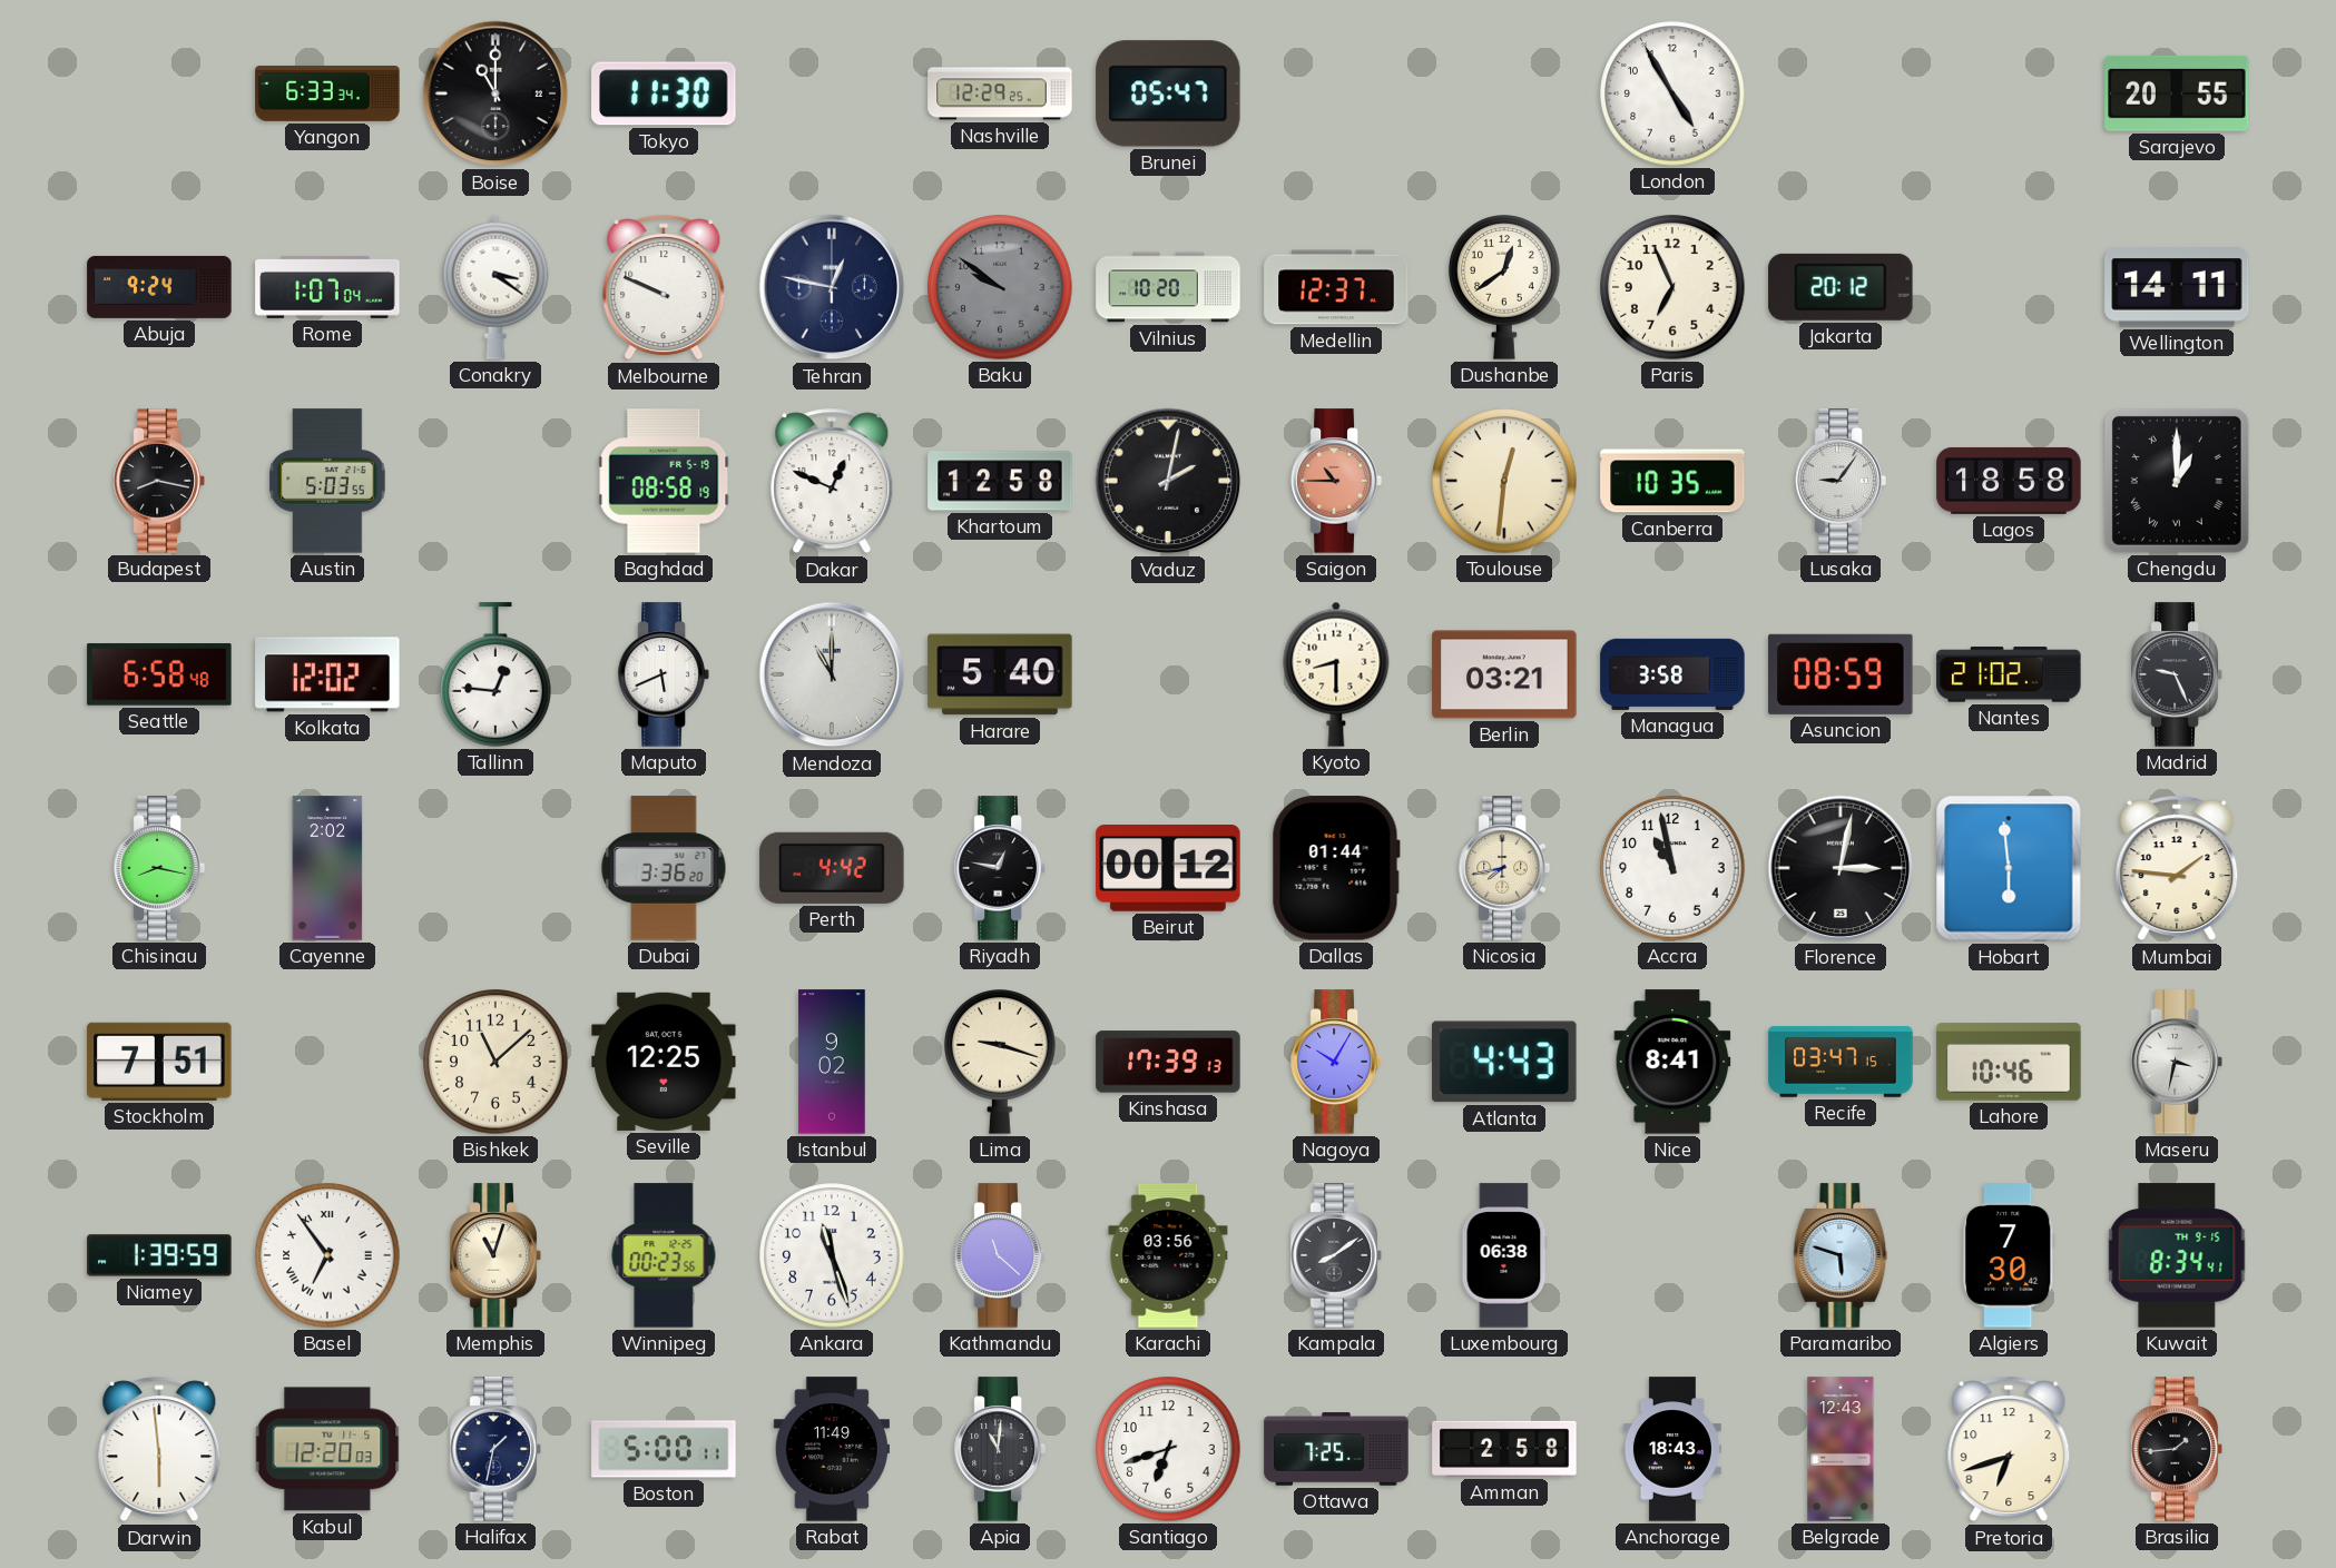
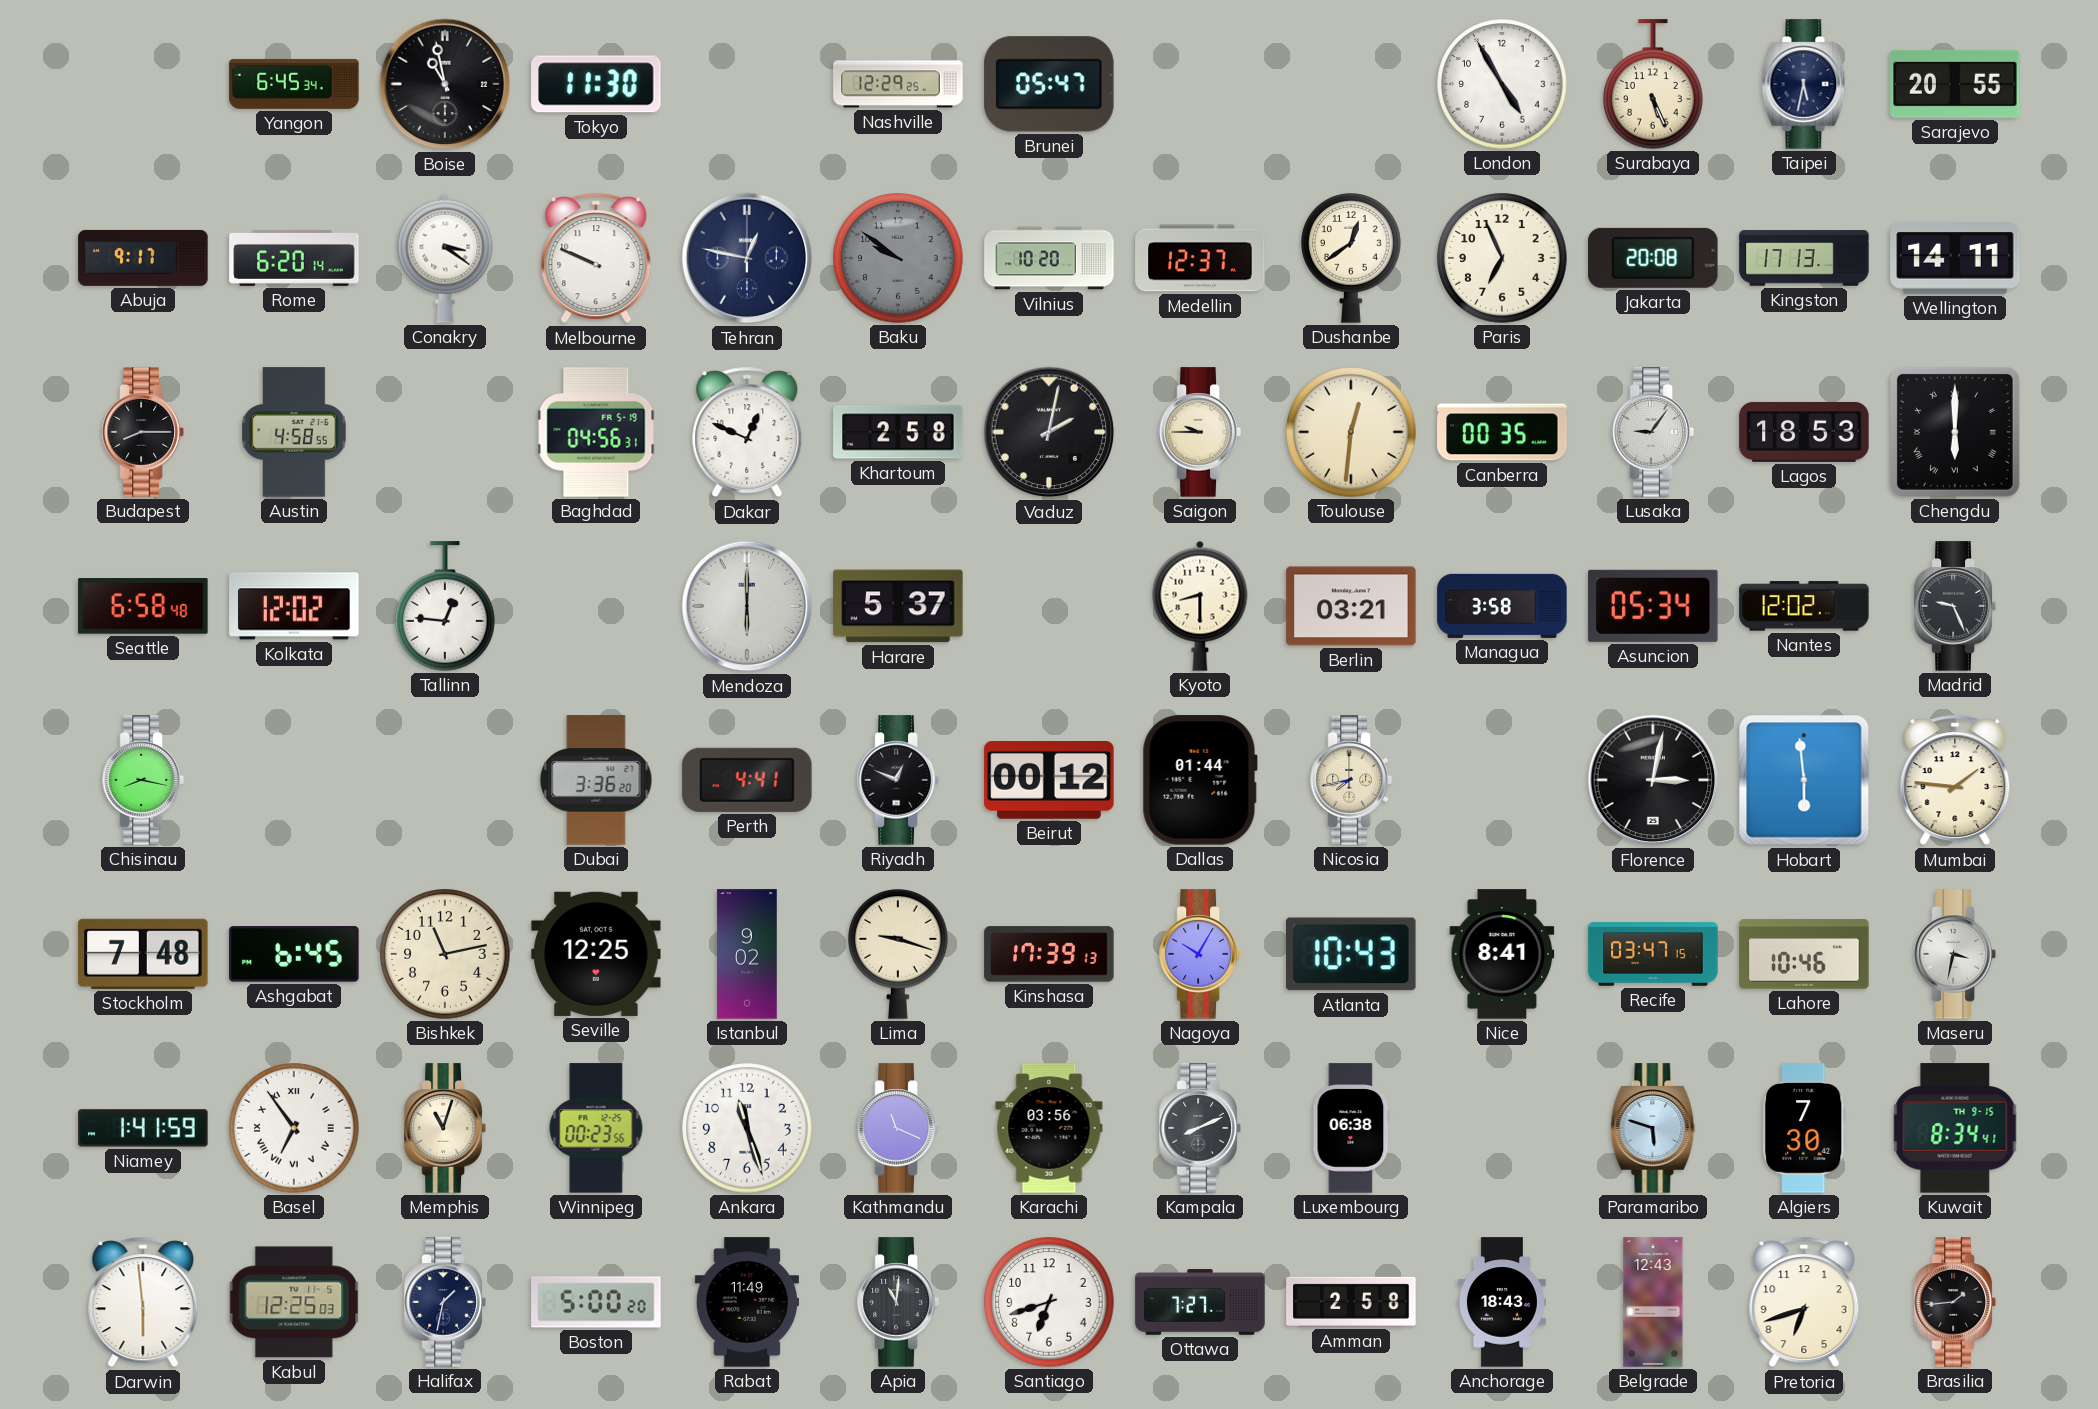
Yangon: 6:33 -> 6:45 (294, 84)
Boise: 11:00 -> 10:58 (445, 84)
Surabaya: none -> 5:26 (1653, 84)
Taipei: none -> 5:32 (1804, 84)
Abuja: 9:24 -> 9:17 (143, 258)
Rome: 1:07 -> 6:20 (294, 258)
Jakarta: 20:12 -> 20:08 (1653, 258)
Kingston: none -> 17:13 (1804, 258)
Budapest: 8:17 -> 8:15 (143, 432)
Austin: 5:03 -> 4:58 (294, 432)
Baghdad: 08:58 -> 04:56 (596, 432)
Khartoum: 12:58 -> 2:58 (898, 432)
Saigon: 10:45 -> 9:45 (1200, 432)
Saigon dial: salmon -> cream (1200, 432)
Canberra: 10:35 -> 00:35 (1502, 432)
Lagos: 18:58 -> 18:53 (1804, 432)
Chengdu: 1:00 -> 6:00 (1955, 432)
Maputo: 5:41 -> none (664, 674)
Mendoza: 11:00 -> 6:00 (747, 606)
Harare: 5:40 -> 5:37 (898, 606)
Asuncion: 08:59 -> 05:34 (1653, 606)
Nantes: 21:02 -> 12:02 (1804, 606)
Cayenne: 2:02 -> none (327, 868)
Perth: 4:42 -> 4:41 (747, 780)
Riyadh: 12:47 -> 12:49 (898, 780)
Accra: 10:58 -> none (1672, 868)
Stockholm: 7:51 -> 7:48 (143, 954)
Ashgabat: none -> 6:45 (294, 954)
Bishkek: 11:08 -> 11:13 (445, 954)
Atlanta: 4:43 -> 10:43 (1351, 954)
Niamey: 1:39 -> 1:41 (143, 1128)
Kathmandu: 11:22 -> 11:19 (898, 1128)
Kampala: 8:09 -> 8:11 (1200, 1128)
Kabul: 12:20 -> 12:25 (294, 1302)
Boston: 5:00:11 -> 5:00:20 (596, 1302)
Ottawa: 7:25 -> 7:27 (1200, 1302)
